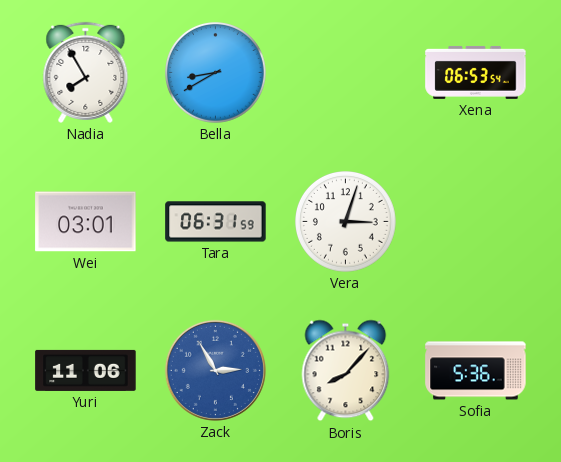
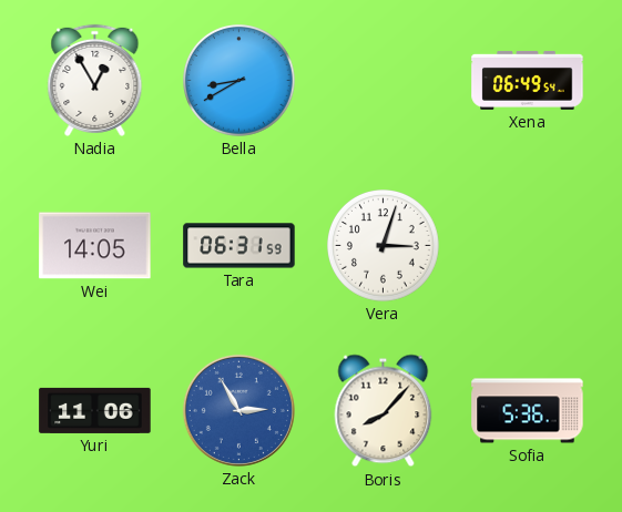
Nadia: 7:55 -> 12:55 (95, 80)
Xena: 06:53 -> 06:49 (528, 80)
Wei: 03:01 -> 14:05 (95, 246)
